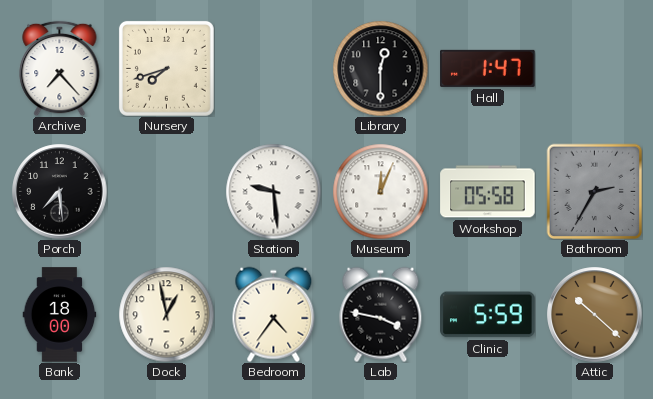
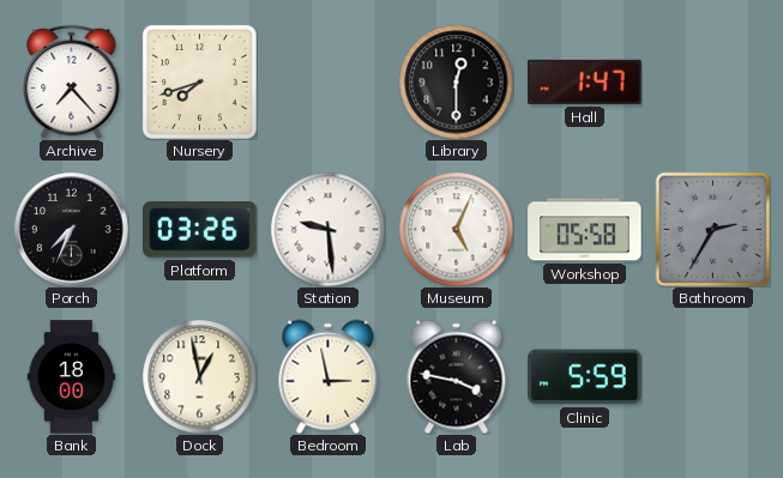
Porch: 7:29 -> 7:34 (72, 230)
Platform: none -> 03:26 (200, 230)
Museum: 12:04 -> 5:04 (456, 229)
Bedroom: 4:36 -> 2:58 (329, 376)
Attic: 10:22 -> none (595, 315)
